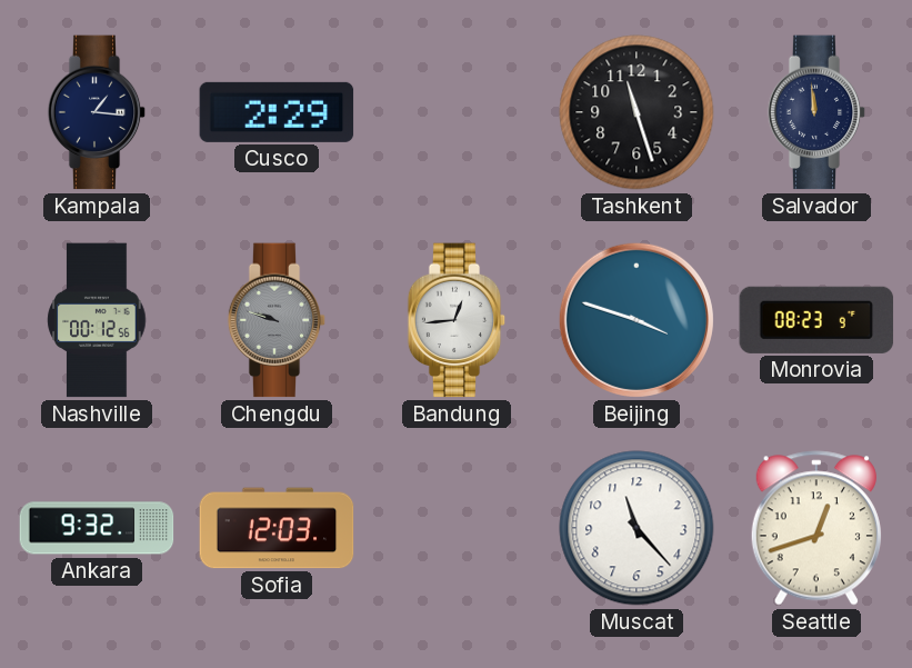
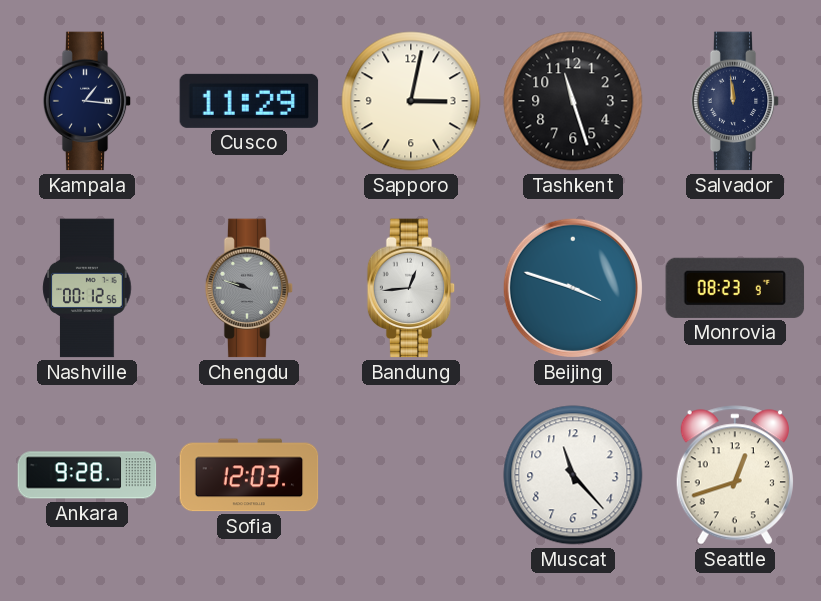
Cusco: 2:29 -> 11:29 (249, 101)
Sapporo: none -> 3:02 (411, 101)
Ankara: 9:32 -> 9:28 (87, 475)
